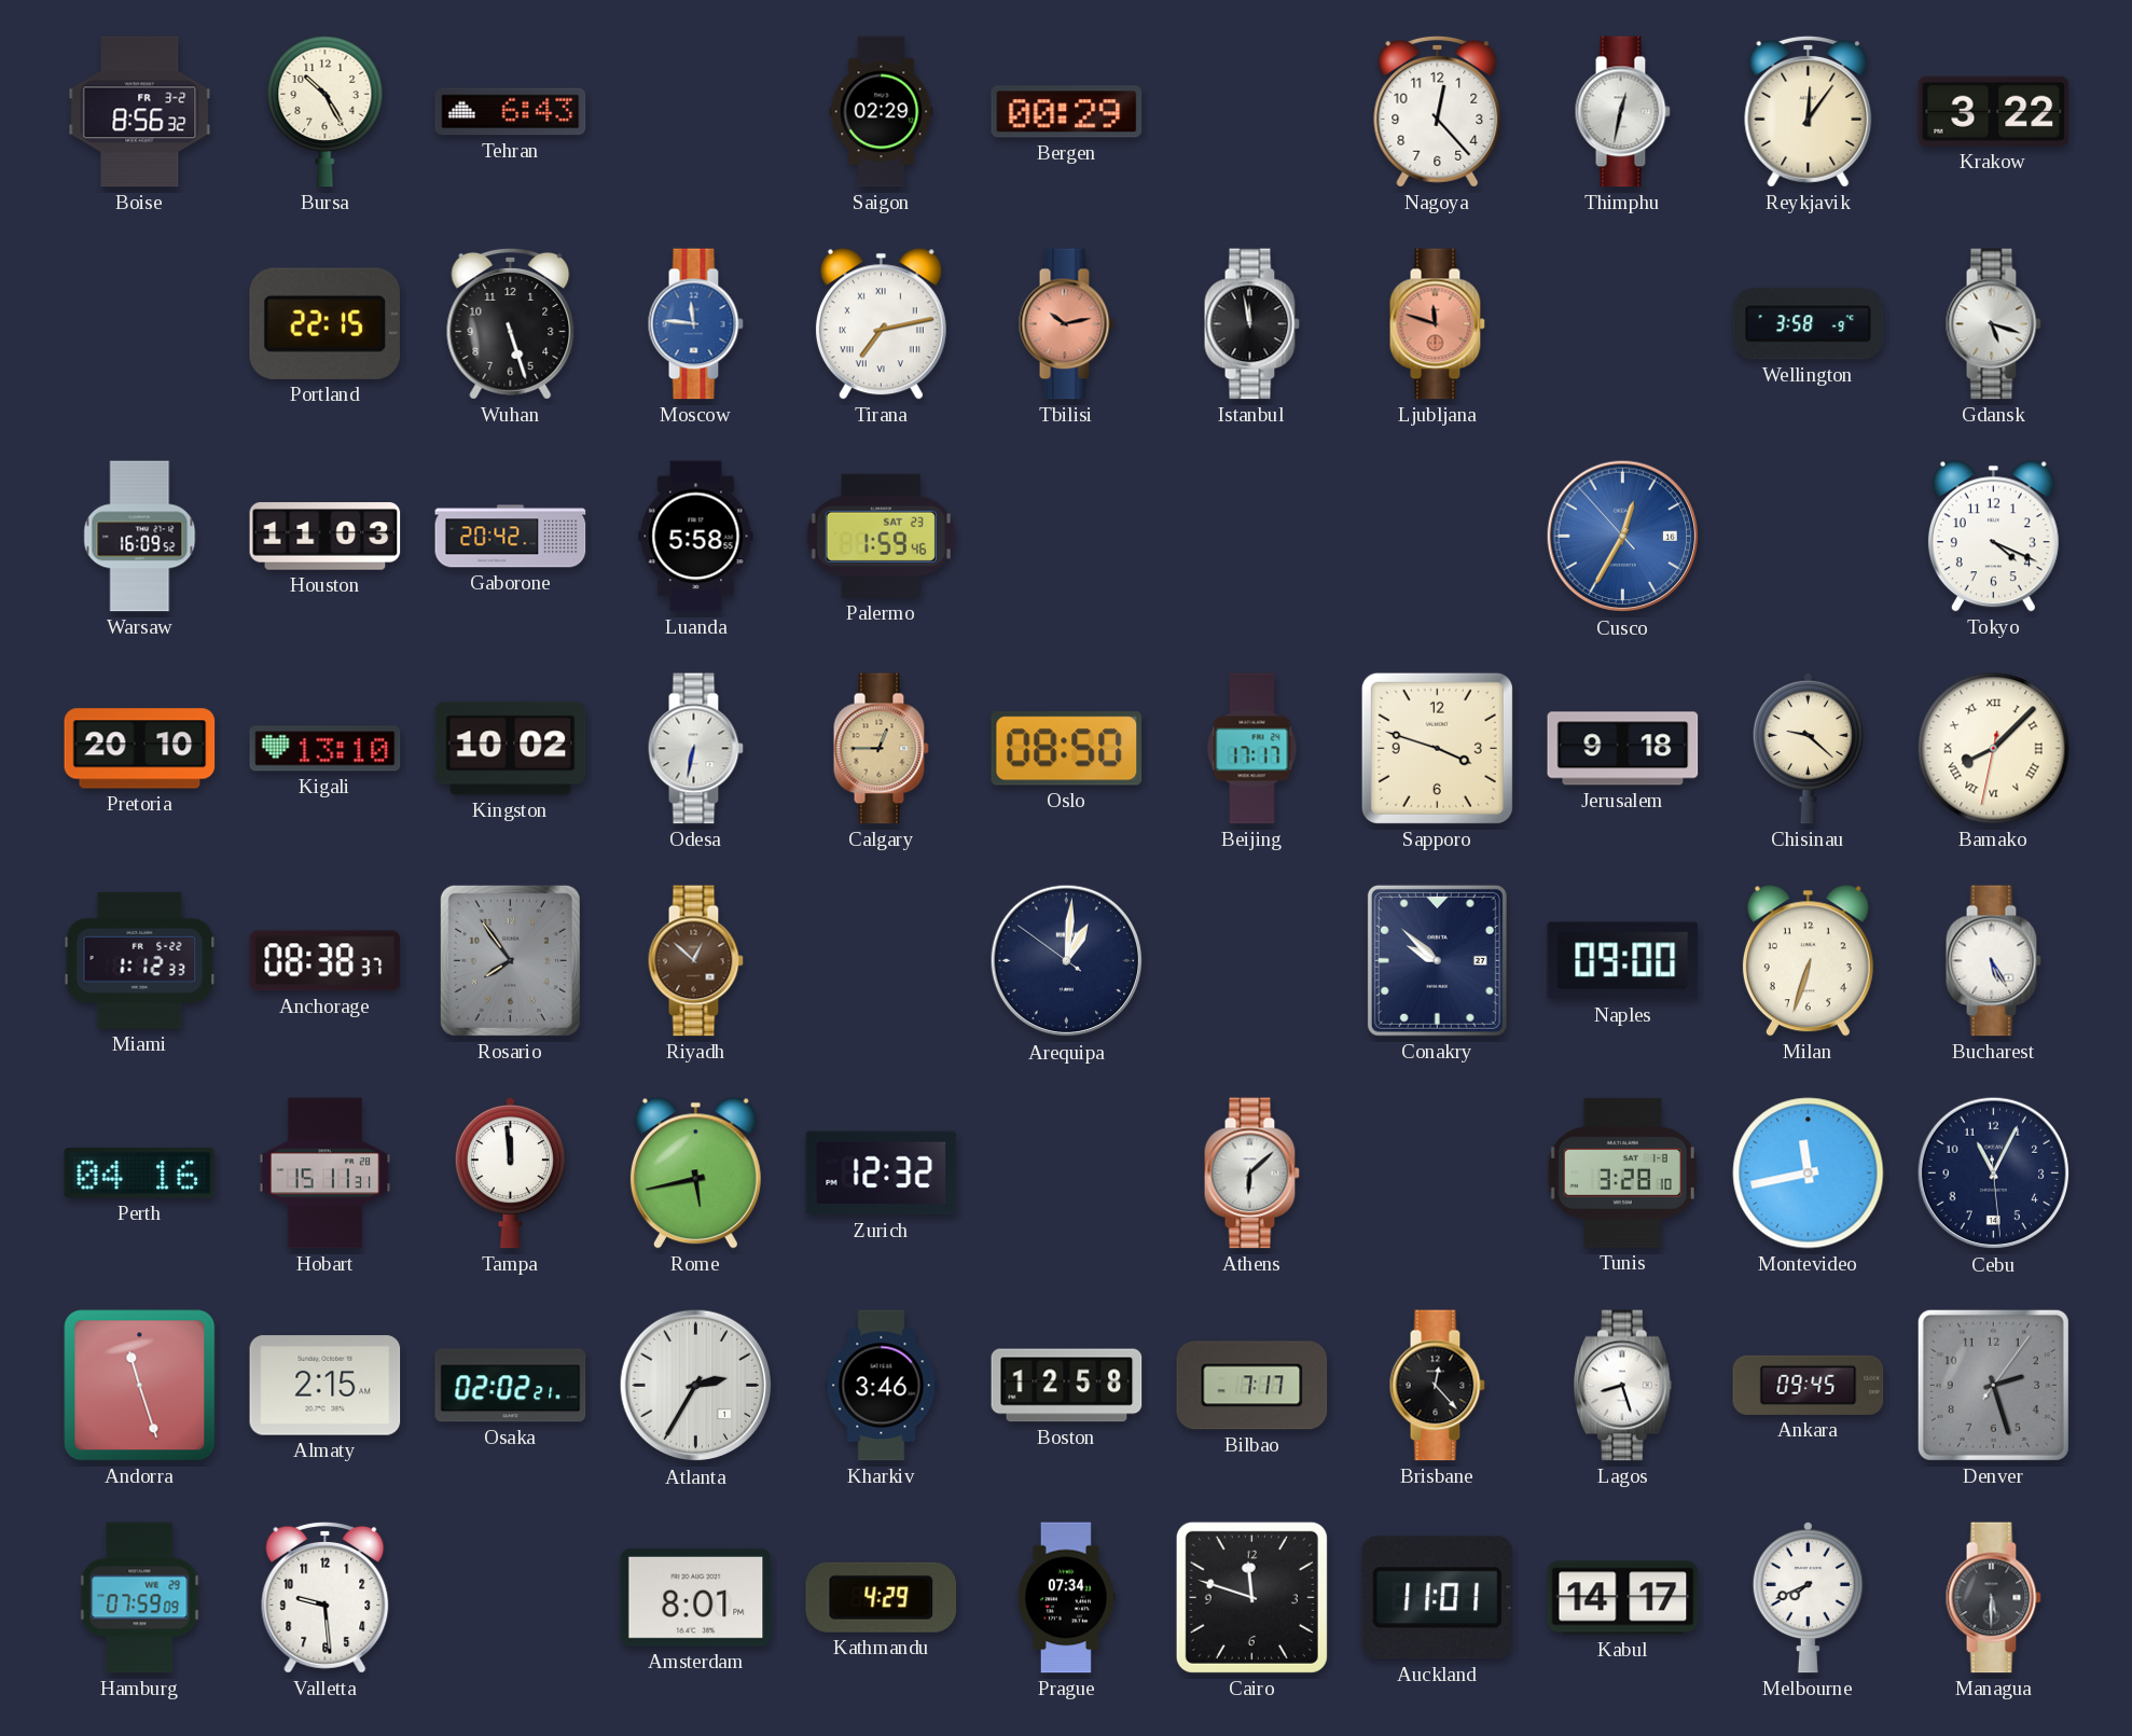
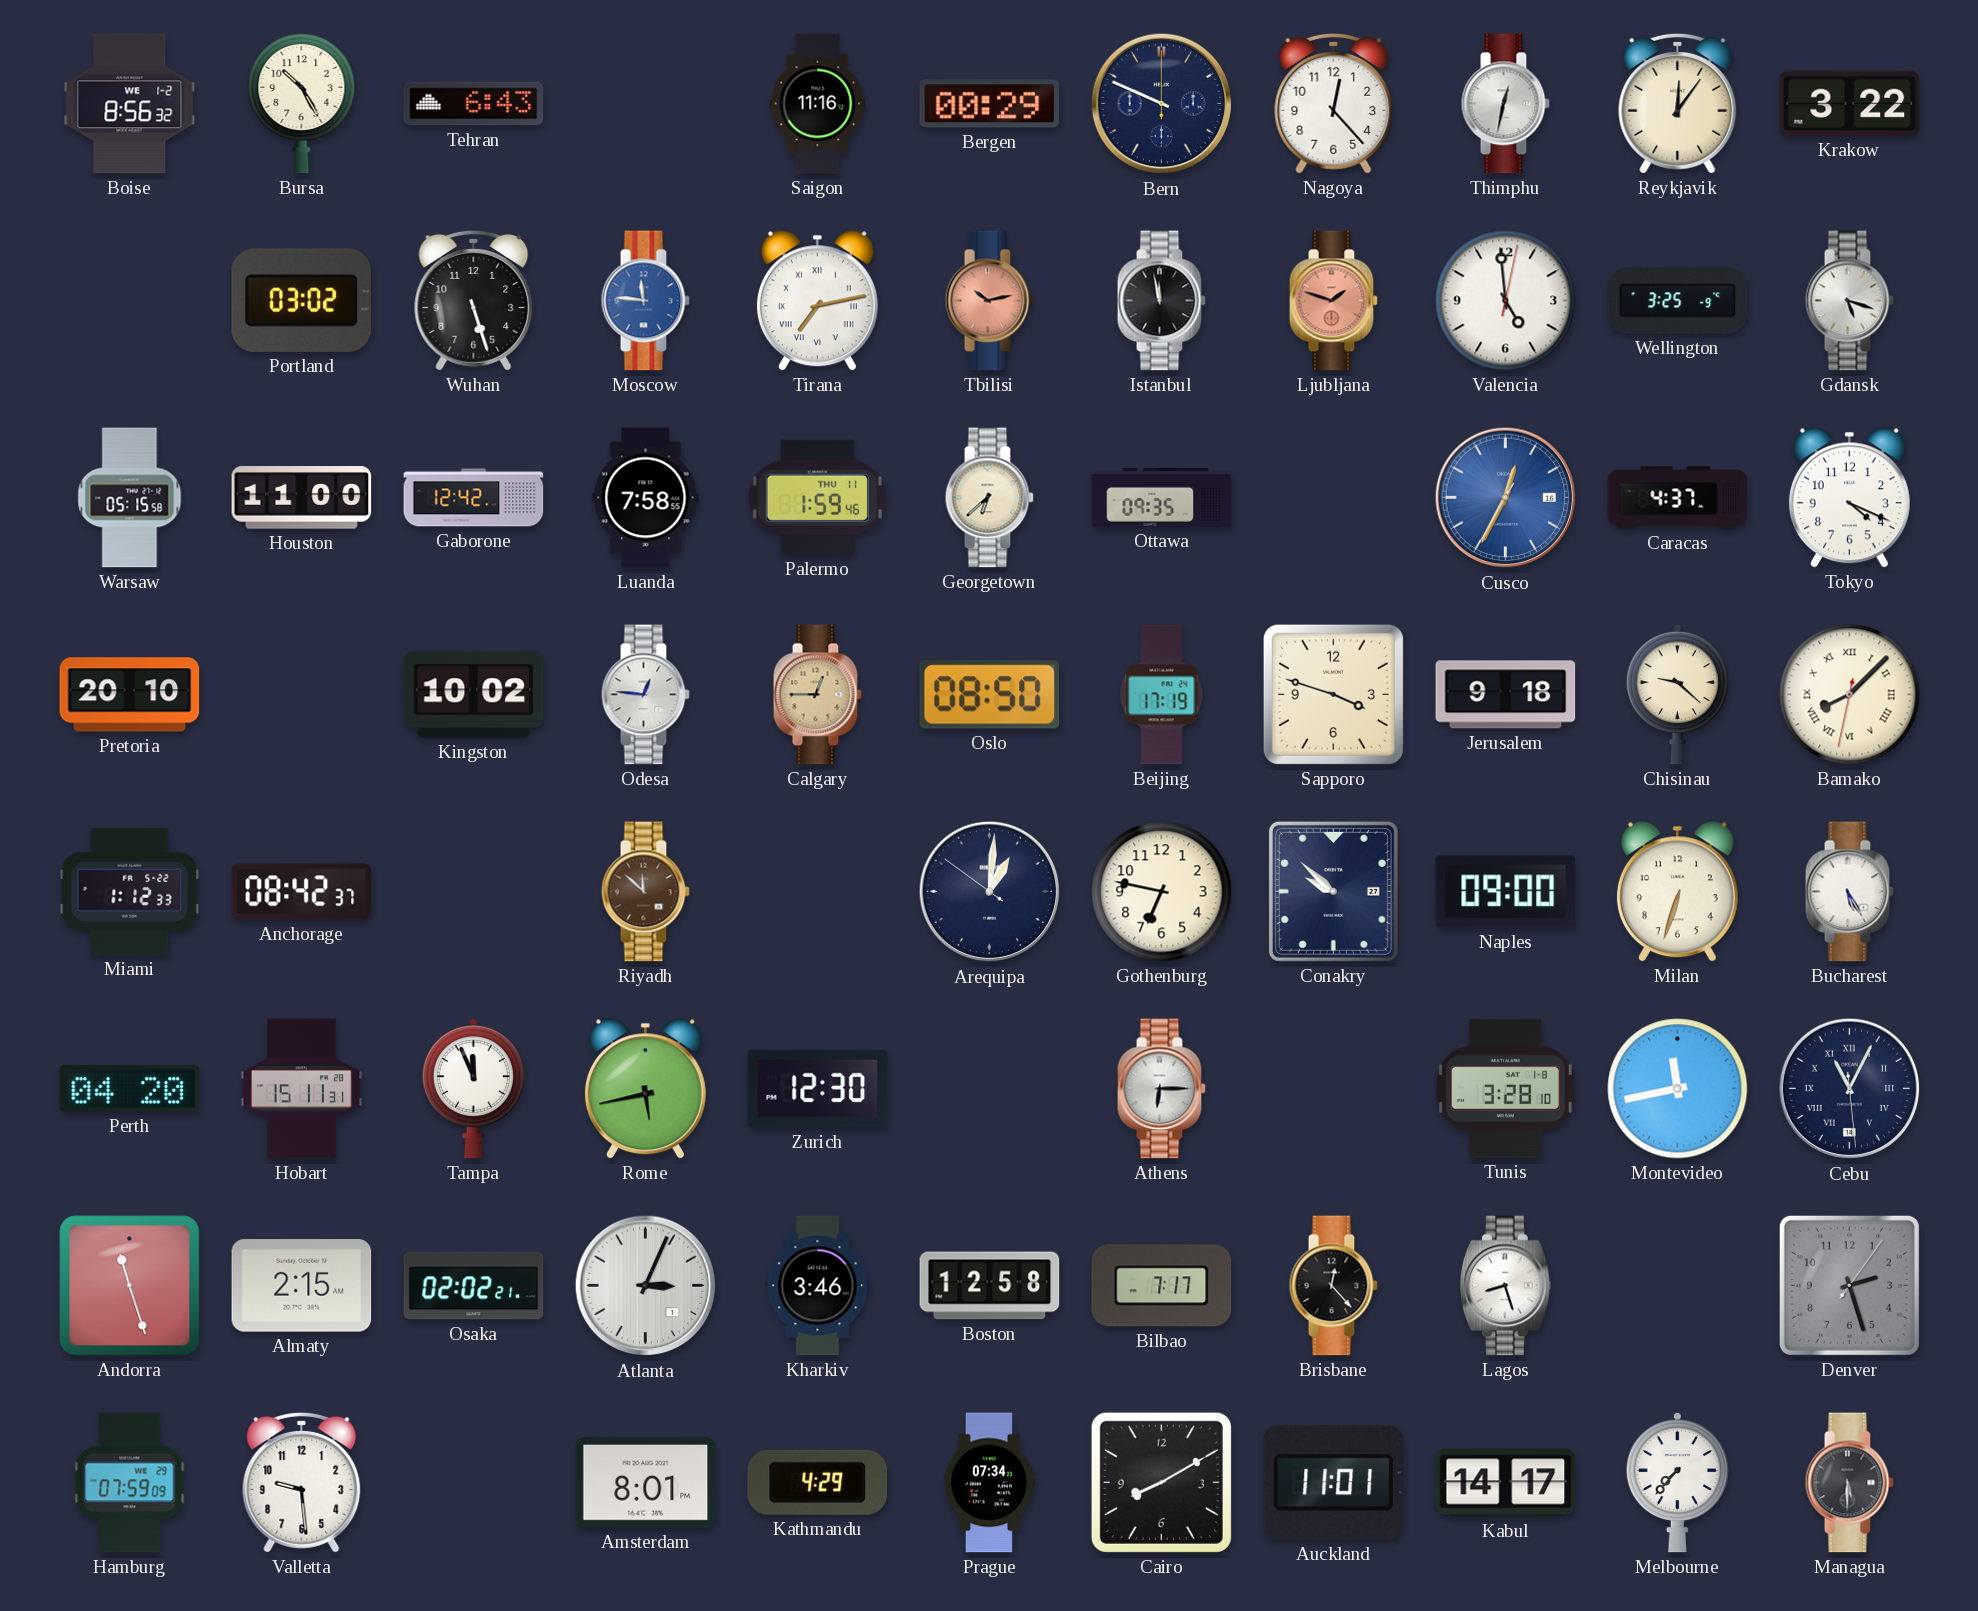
Boise date: FR 3-2 -> WE 1-2 (130, 104)
Saigon: 02:29 -> 11:16 (818, 104)
Bern: none -> 9:49 (1162, 104)
Portland: 22:15 -> 03:02 (301, 300)
Ljubljana: 11:48 -> 1:48 (1333, 301)
Valencia: none -> 4:59 (1506, 301)
Wellington: 3:58 -> 3:25 (1678, 301)
Warsaw: 16:09 -> 05:15 (130, 498)
Houston: 11:03 -> 11:00 (302, 498)
Gaborone: 20:42 -> 12:42 (474, 498)
Luanda: 5:58 -> 7:58 (646, 498)
Palermo date: SAT 23 -> THU 11 (817, 497)
Georgetown: none -> 6:38 (989, 498)
Ottawa: none -> 09:35 (1162, 498)
Cusco: 12:34:53 -> 12:34:35 (1506, 498)
Caracas: none -> 4:37 (1678, 498)
Kigali: 13:10 -> none (326, 749)
Odesa: 6:32 -> 12:46 (645, 695)
Beijing: 17:17 -> 17:19 (1162, 695)
Anchorage: 08:38 -> 08:42 (302, 892)
Rosario: 7:54 -> none (510, 960)
Riyadh: 12:52 -> 11:52 (645, 892)
Gothenburg: none -> 6:47 (1162, 892)
Perth: 04:16 -> 04:20 (130, 1089)
Tampa: 11:59 -> 11:56 (473, 1088)
Zurich: 12:32 -> 12:30 (818, 1089)
Athens: 6:08 -> 6:15 (1161, 1089)
Cebu numerals: Arabic -> Roman (1850, 1089)
Atlanta: 2:35 -> 3:04 (646, 1286)
Ankara: 09:45 -> none (1809, 1385)
Cairo: 11:48 -> 8:10 (1161, 1482)
Melbourne: 7:41 -> 7:37 (1677, 1482)
